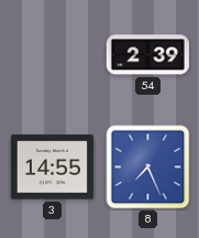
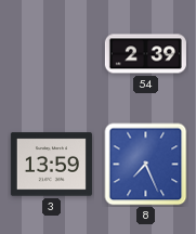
3: 14:55 -> 13:59 (51, 165)
